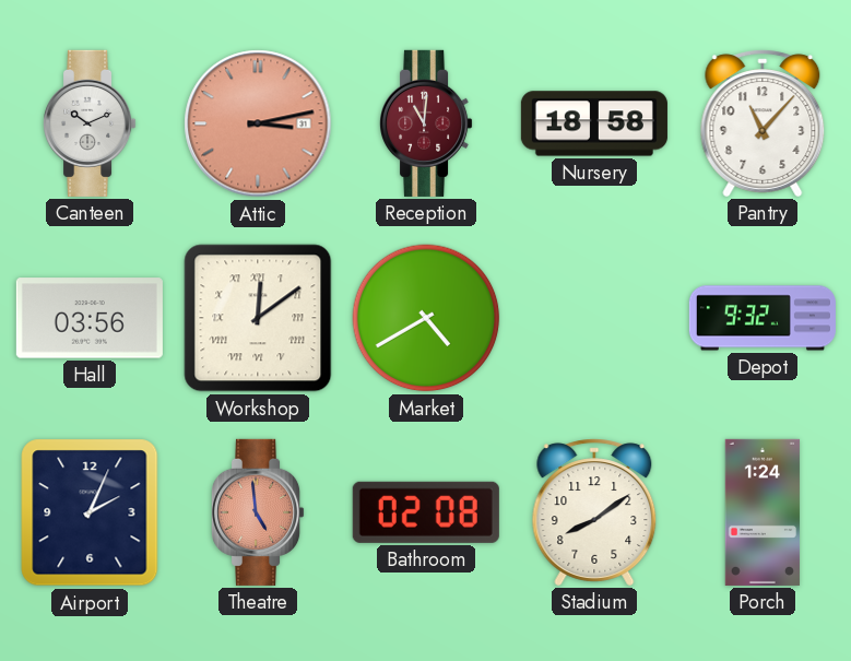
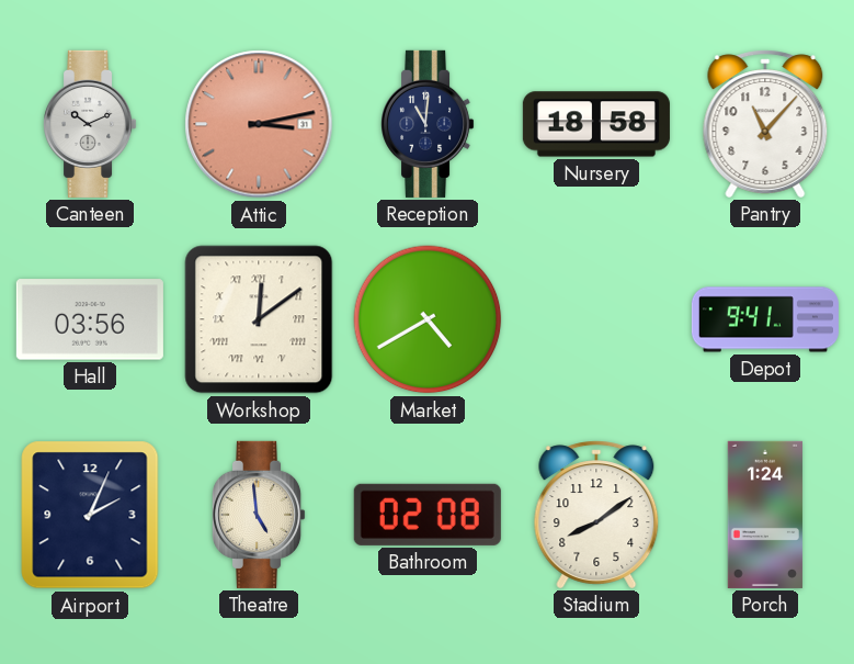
Reception dial: burgundy -> navy (429, 124)
Depot: 9:32 -> 9:41 (765, 319)
Theatre dial: salmon -> cream (260, 515)
